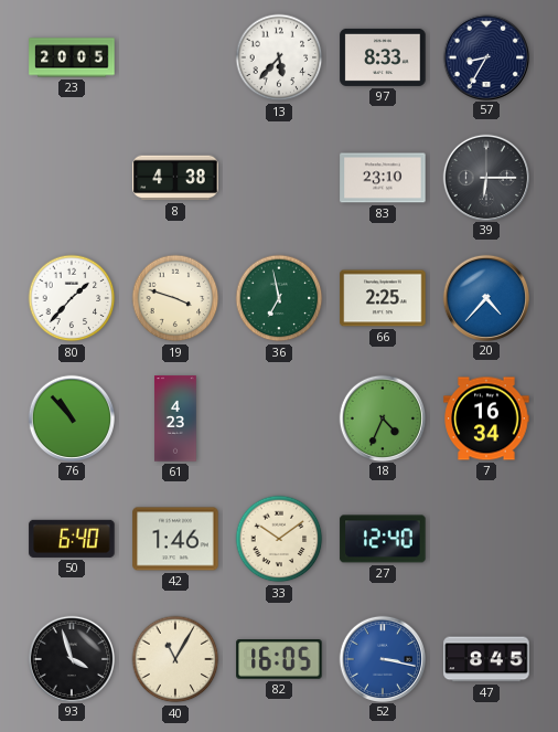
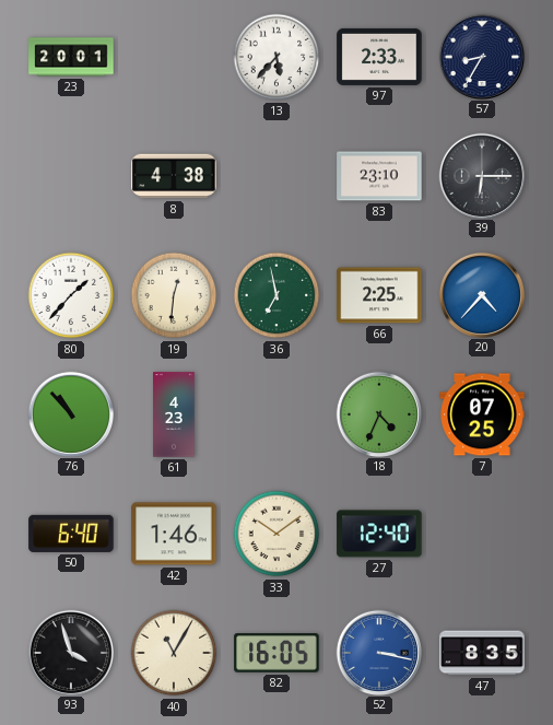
23: 20:05 -> 20:01 (71, 57)
97: 8:33 -> 2:33 (379, 57)
19: 3:48 -> 12:31 (174, 295)
7: 16:34 -> 07:25 (482, 414)
47: 8:45 -> 8:35 (482, 653)
